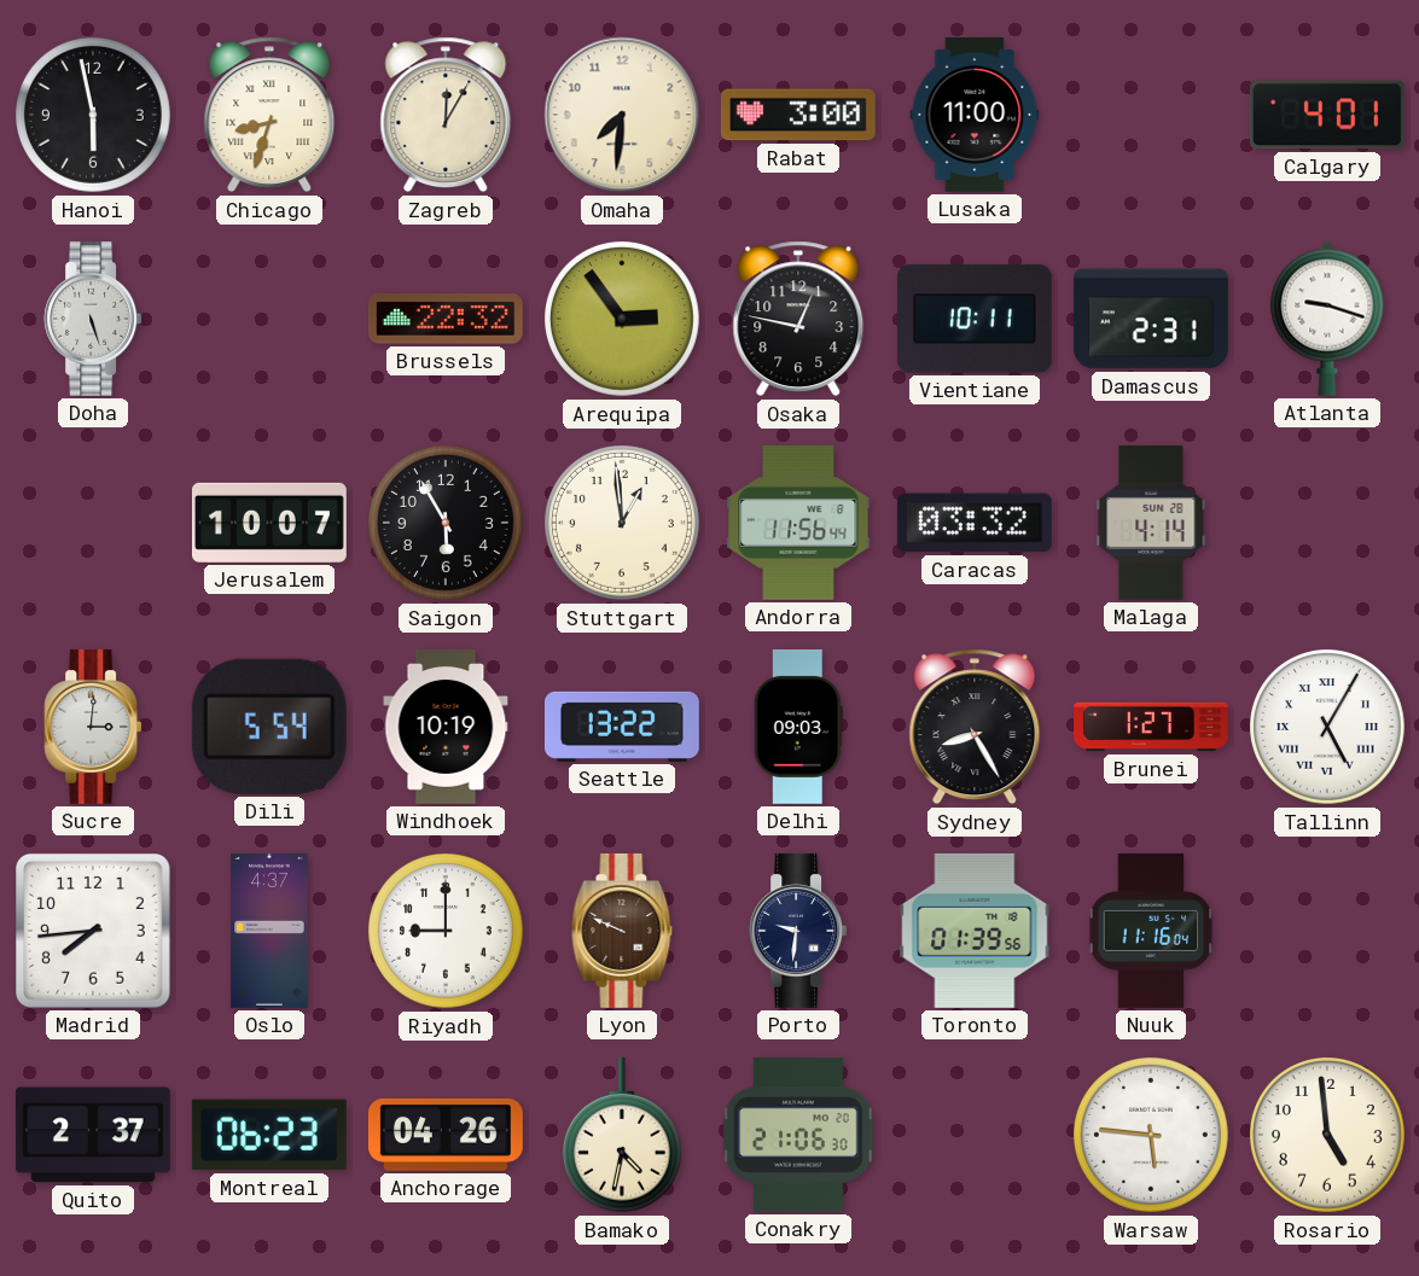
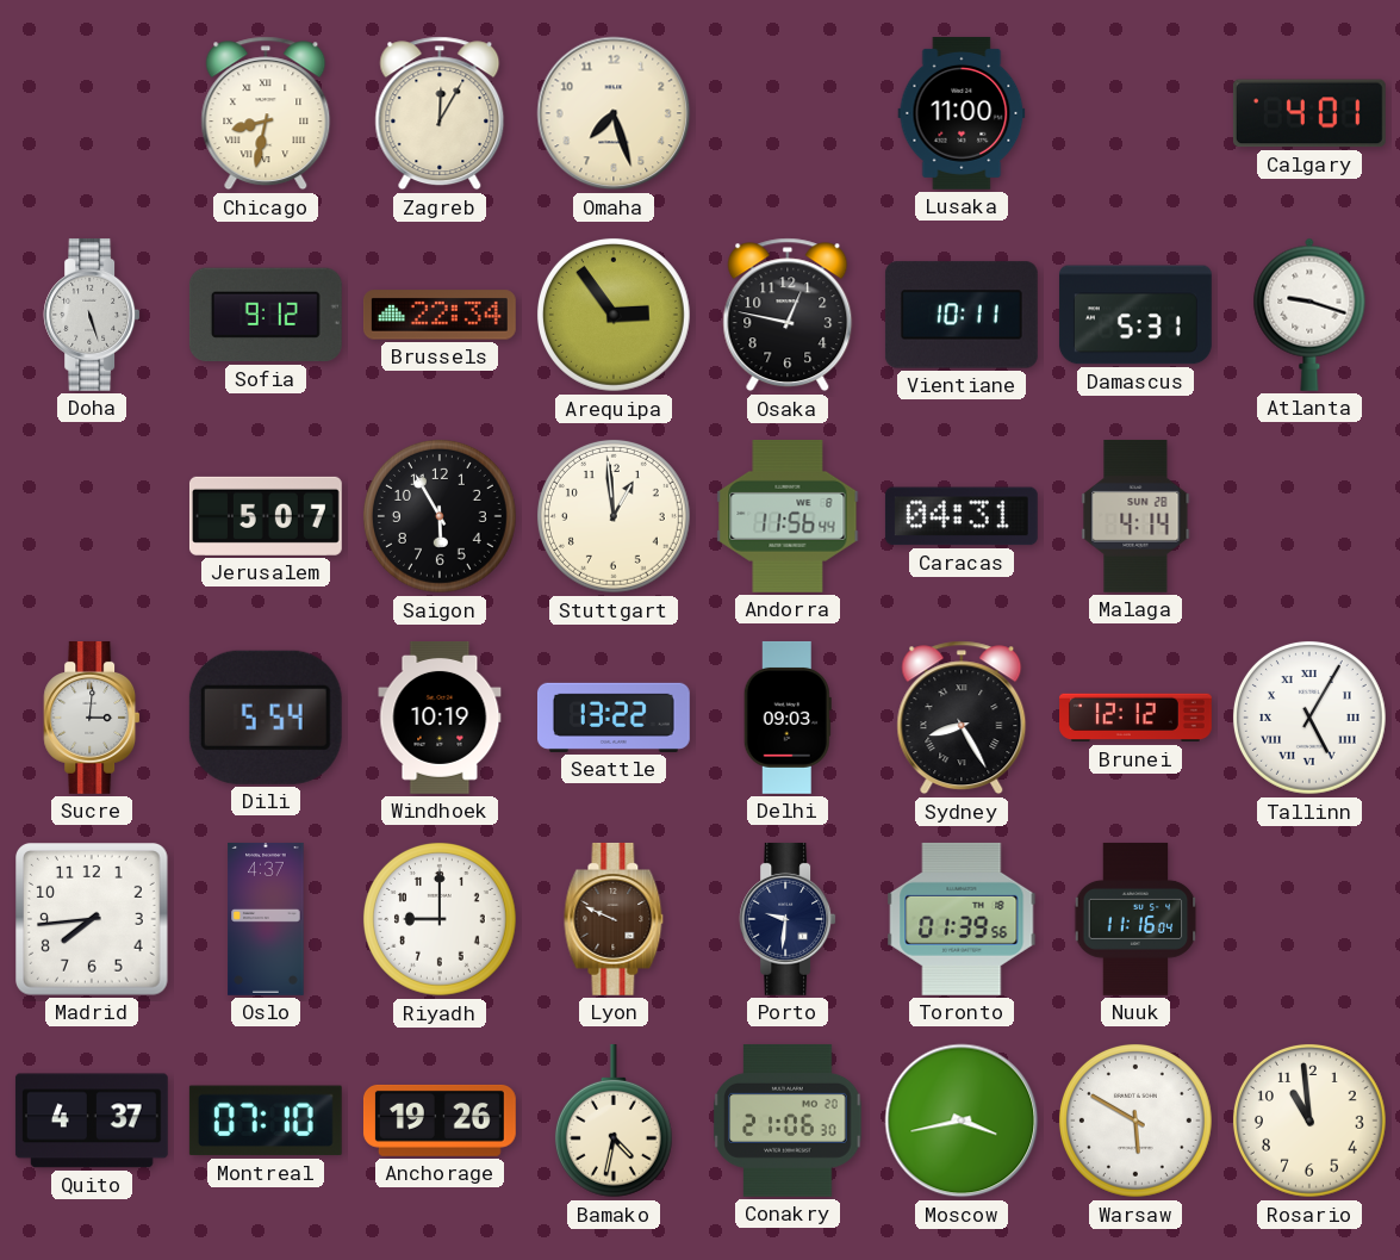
Hanoi: 5:58 -> none (93, 115)
Chicago: 8:33 -> 8:32 (266, 113)
Omaha: 7:31 -> 7:27 (614, 113)
Rabat: 3:00 -> none (798, 115)
Sofia: none -> 9:12 (266, 315)
Brussels: 22:32 -> 22:34 (440, 315)
Damascus: 2:31 -> 5:31 (1135, 315)
Jerusalem: 10:07 -> 5:07 (266, 516)
Caracas: 03:32 -> 04:31 (962, 516)
Brunei: 1:27 -> 12:12 (1137, 718)
Quito: 2:37 -> 4:37 (92, 1121)
Montreal: 06:23 -> 07:10 (266, 1121)
Anchorage: 04:26 -> 19:26 (440, 1121)
Moscow: none -> 3:43 (962, 1121)
Warsaw: 5:46 -> 5:50 (1135, 1121)
Rosario: 4:59 -> 10:59 (1309, 1121)
